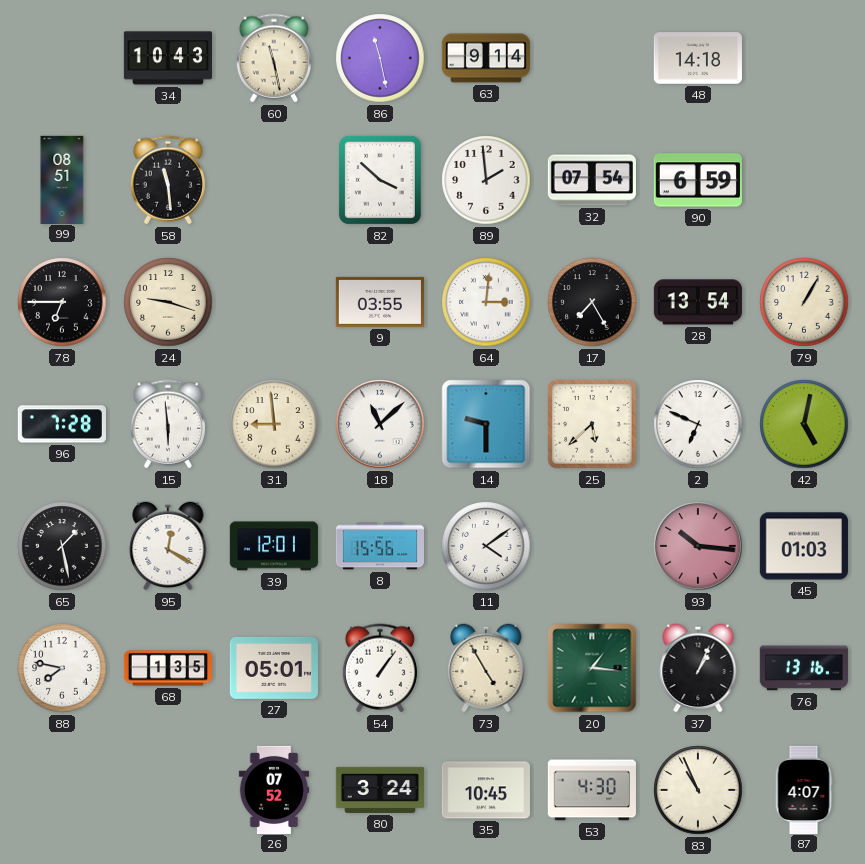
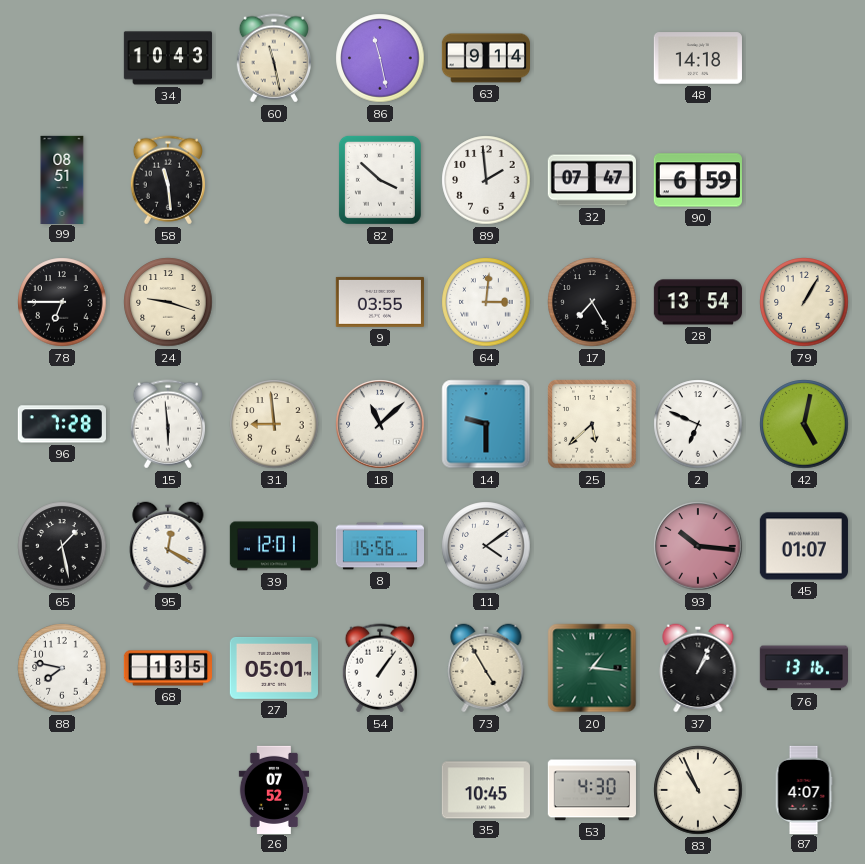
32: 07:54 -> 07:47 (592, 180)
45: 01:03 -> 01:07 (804, 546)
80: 3:24 -> none (379, 790)
